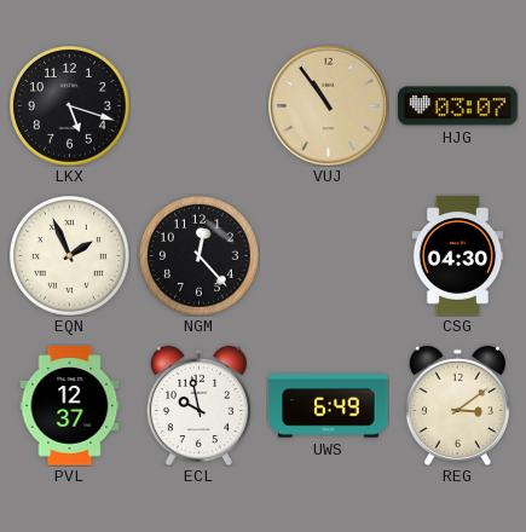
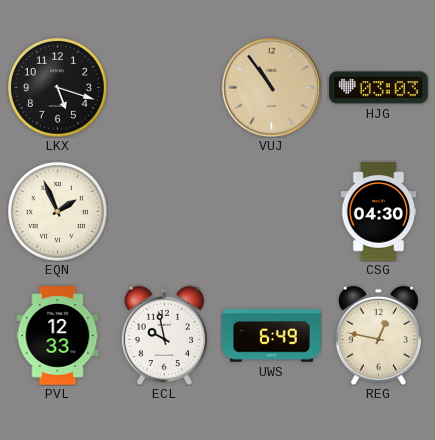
HJG: 03:07 -> 03:03 (379, 88)
NGM: 12:23 -> none (198, 255)
PVL: 12:37 -> 12:33 (58, 336)
REG: 3:09 -> 12:47 (378, 335)
